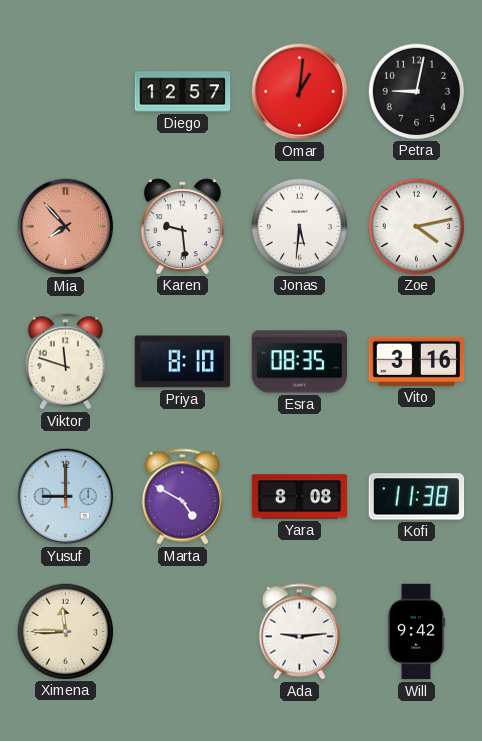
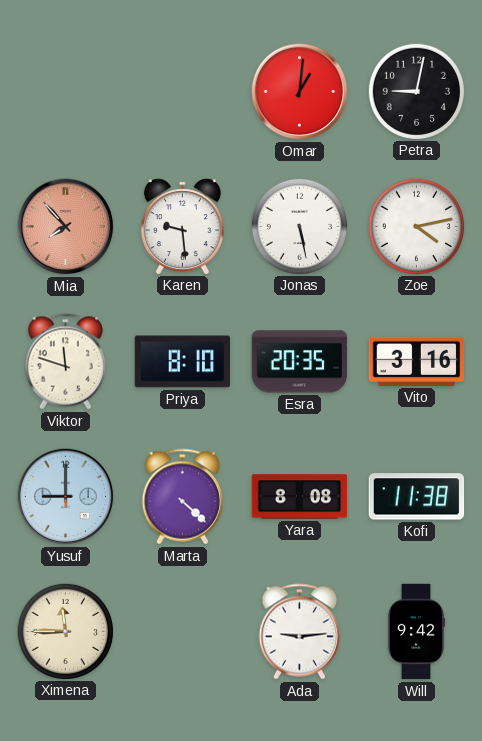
Diego: 12:57 -> none (183, 92)
Jonas: 5:31 -> 5:28 (299, 226)
Esra: 08:35 -> 20:35 (300, 362)
Marta: 4:50 -> 4:22 (182, 497)
